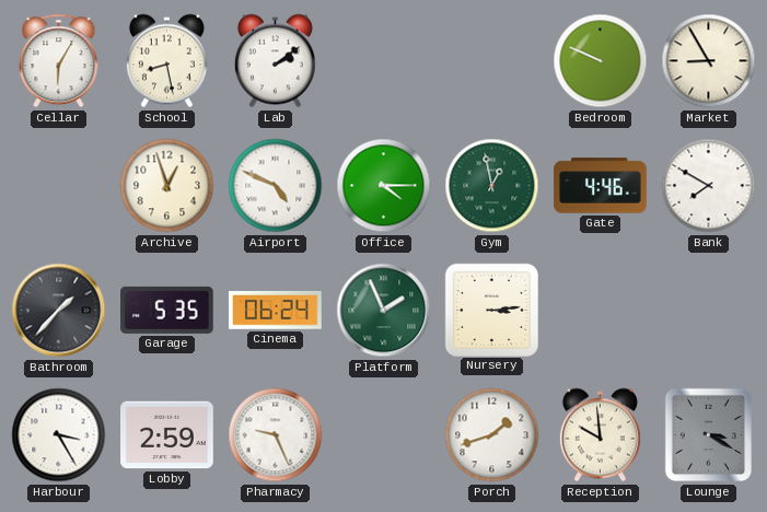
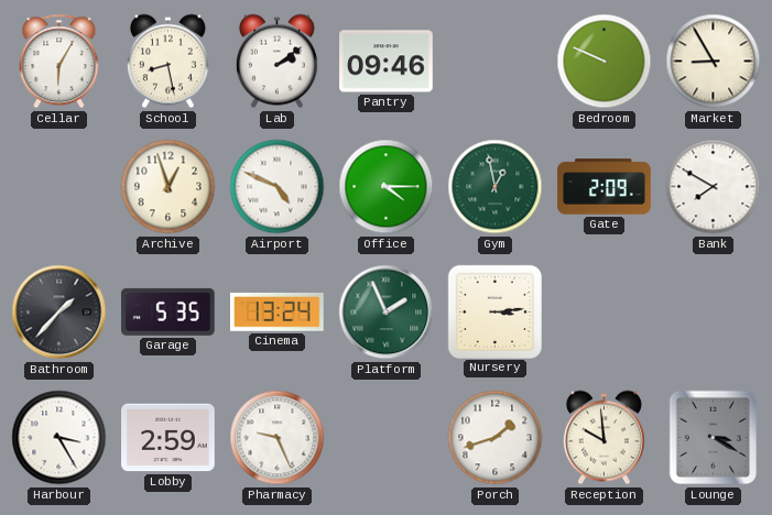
Pantry: none -> 09:46 (387, 62)
Gate: 4:46 -> 2:09 (605, 187)
Cinema: 06:24 -> 13:24 (278, 313)
